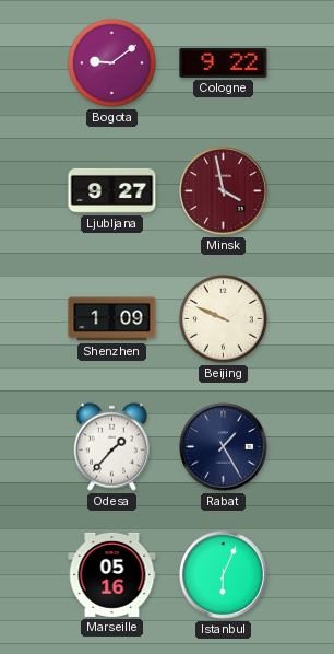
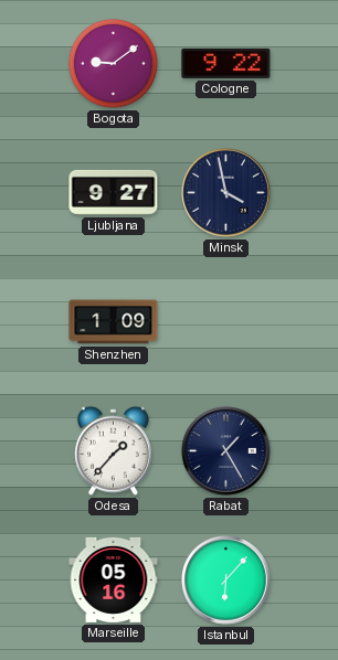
Minsk dial: burgundy -> navy (226, 193)
Beijing: 9:49 -> none (223, 318)
Istanbul: 6:04 -> 6:07 (226, 581)
